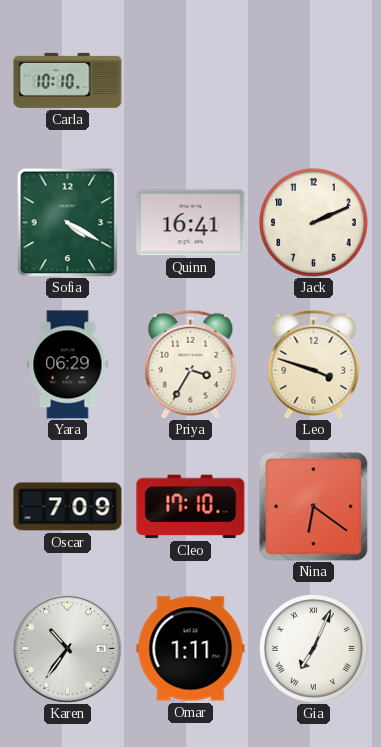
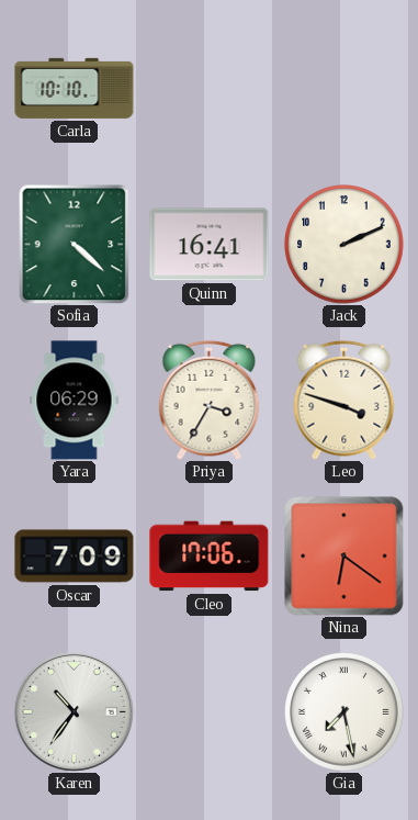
Sofia: 4:20 -> 4:22 (75, 244)
Cleo: 17:10 -> 17:06 (210, 557)
Omar: 1:11 -> none (191, 649)
Gia: 7:04 -> 7:28 (344, 712)
